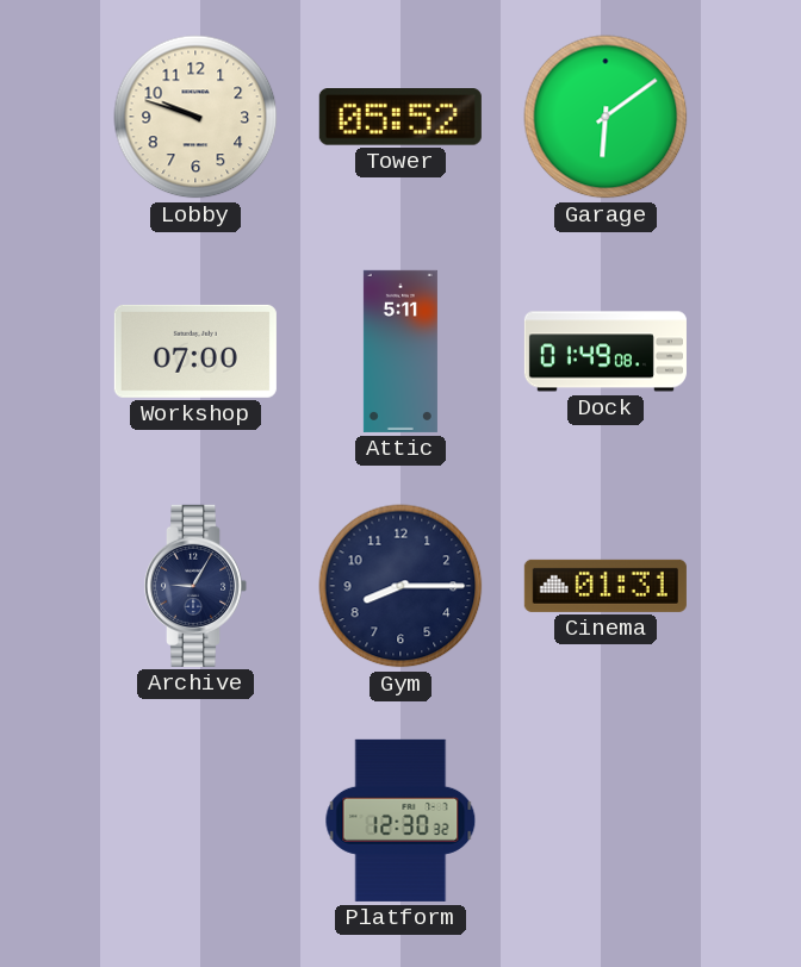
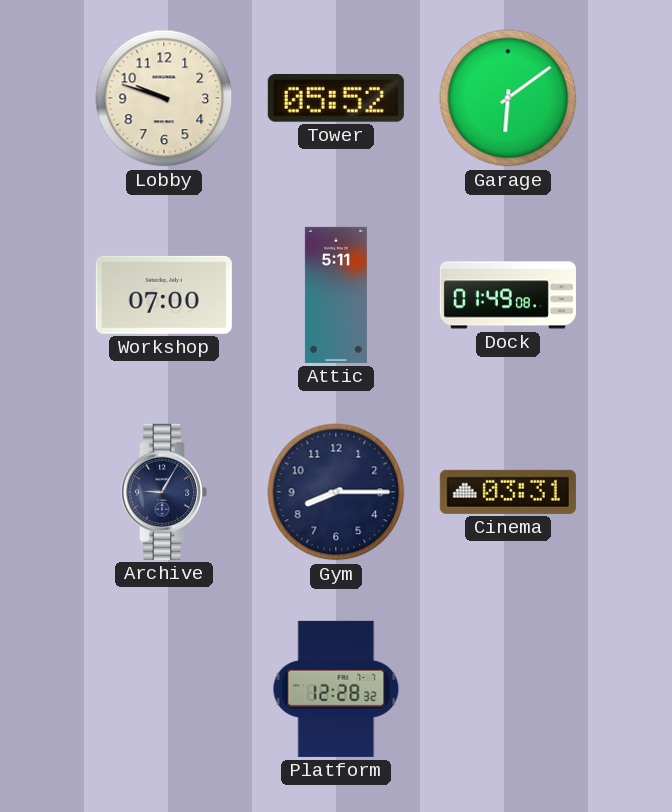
Cinema: 01:31 -> 03:31 (508, 492)
Platform: 12:30 -> 12:28 (336, 689)
